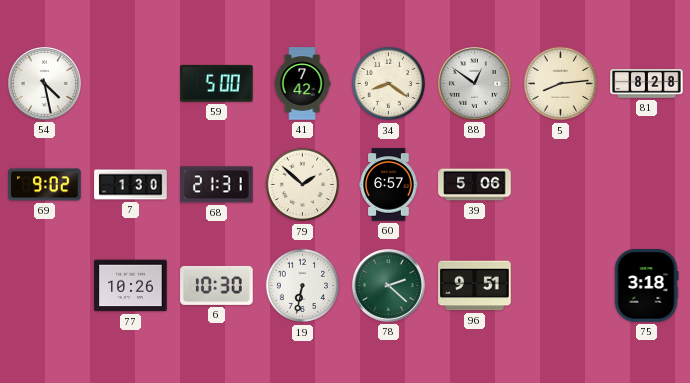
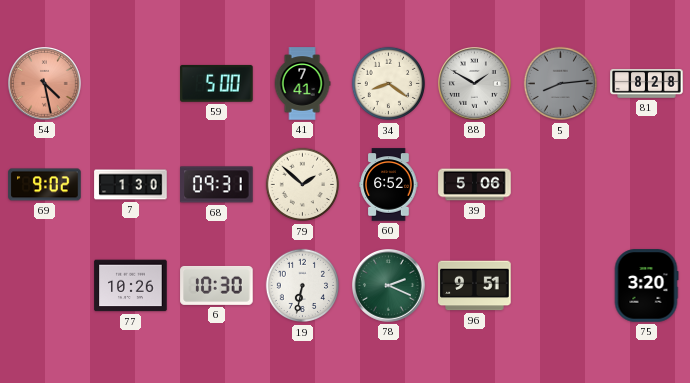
54 dial: white -> salmon (45, 84)
41: 7:42 -> 7:41 (302, 84)
88: 12:51 -> 1:50 (475, 84)
5 dial: cream -> grey (561, 84)
68: 21:31 -> 09:31 (217, 185)
60: 6:57 -> 6:52 (389, 185)
78: 2:22 -> 2:19 (389, 286)
75: 3:18 -> 3:20 (646, 286)
